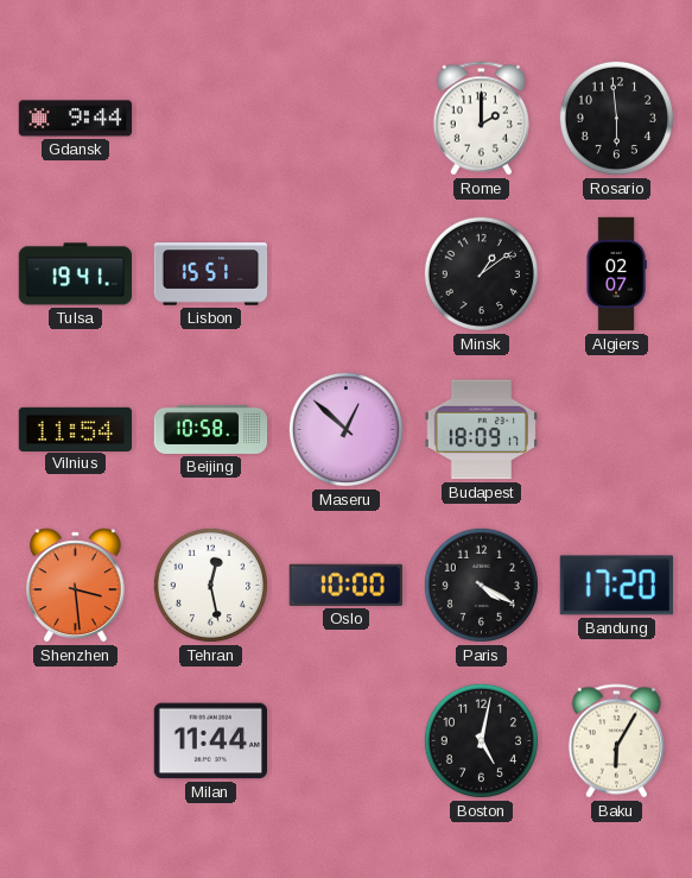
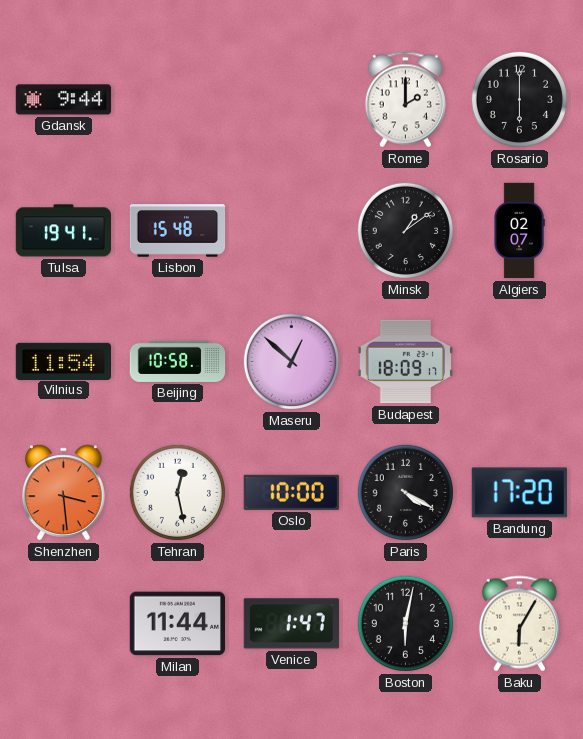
Rosario: 5:59 -> 6:00 (519, 99)
Lisbon: 15:51 -> 15:48 (178, 231)
Venice: none -> 1:47 (291, 624)
Boston: 5:02 -> 6:02 (405, 623)
